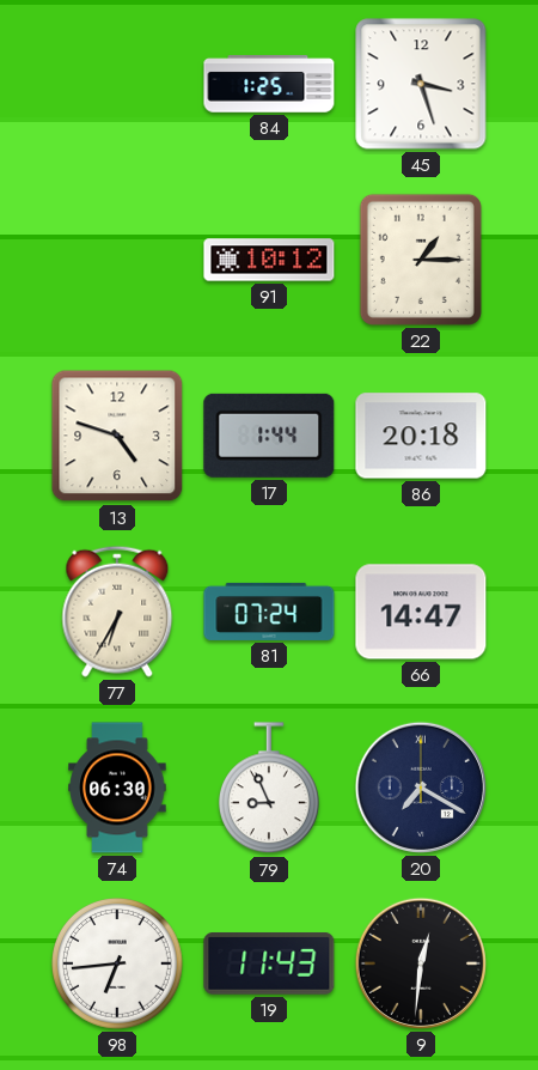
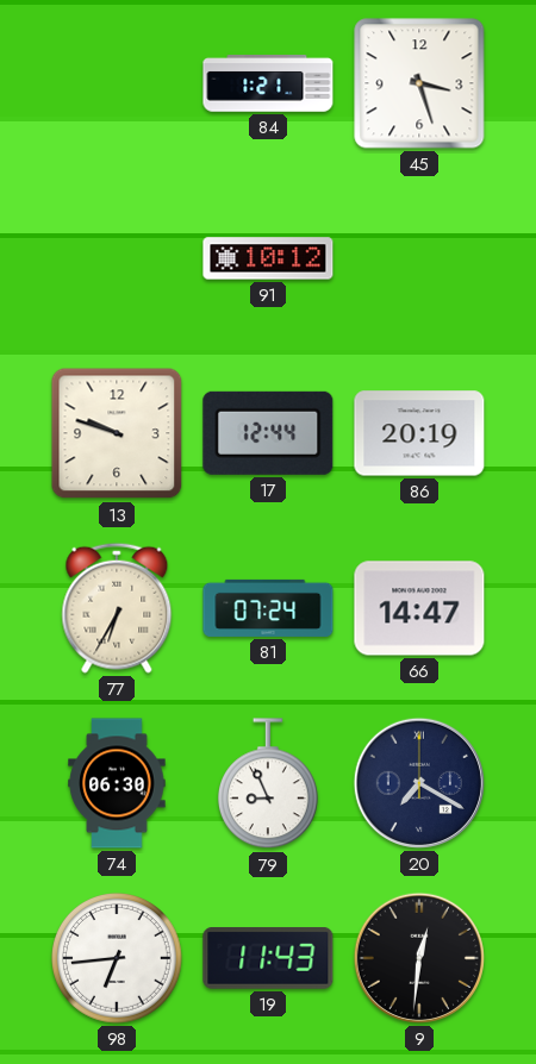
84: 1:25 -> 1:21 (268, 83)
22: 1:15 -> none (421, 260)
13: 4:48 -> 9:48 (117, 433)
17: 1:44 -> 12:44 (268, 433)
86: 20:18 -> 20:19 (419, 433)
